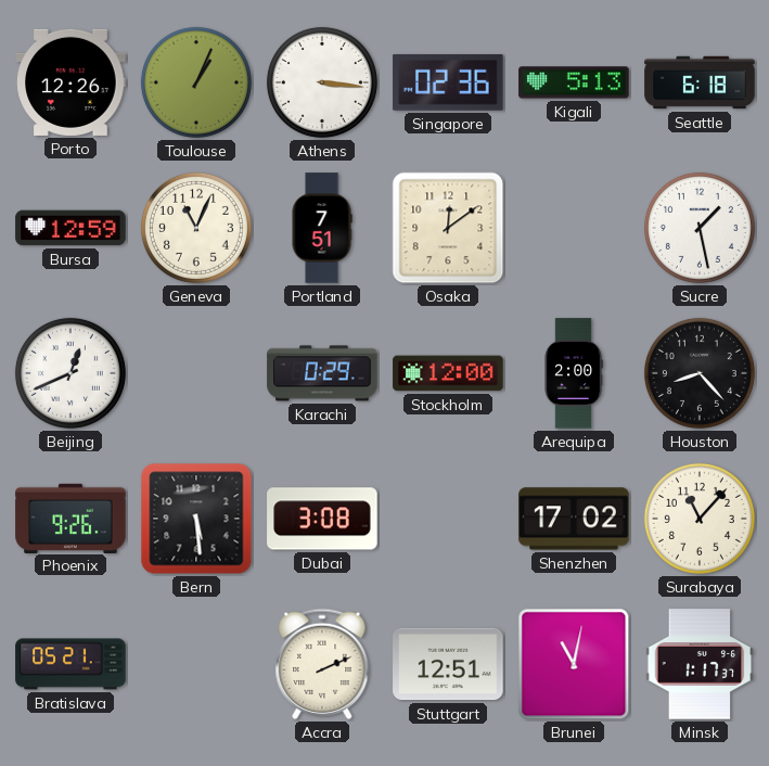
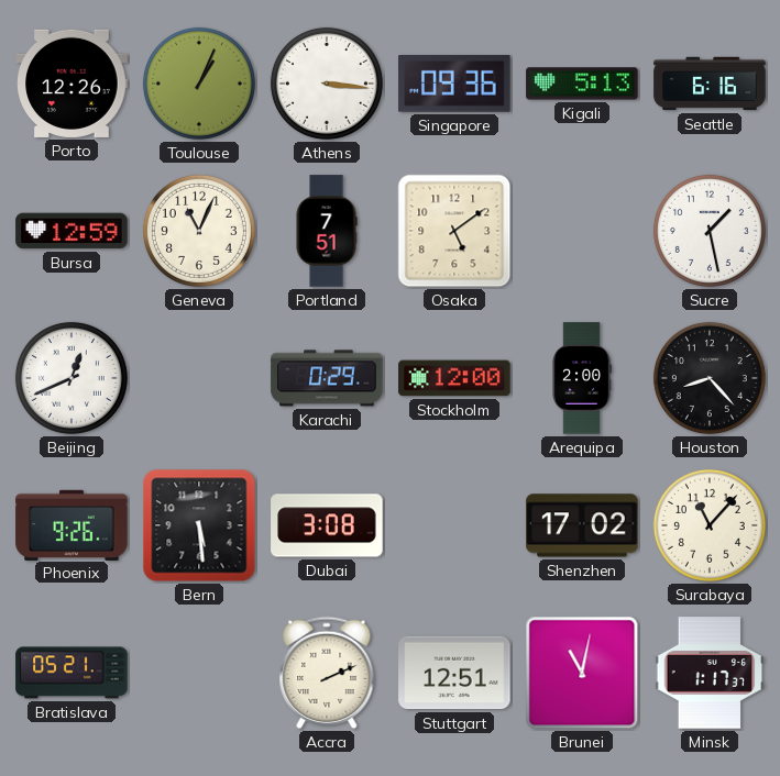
Singapore: 02:36 -> 09:36 (454, 84)
Seattle: 6:18 -> 6:16 (710, 84)
Osaka: 12:09 -> 5:09 (454, 231)
